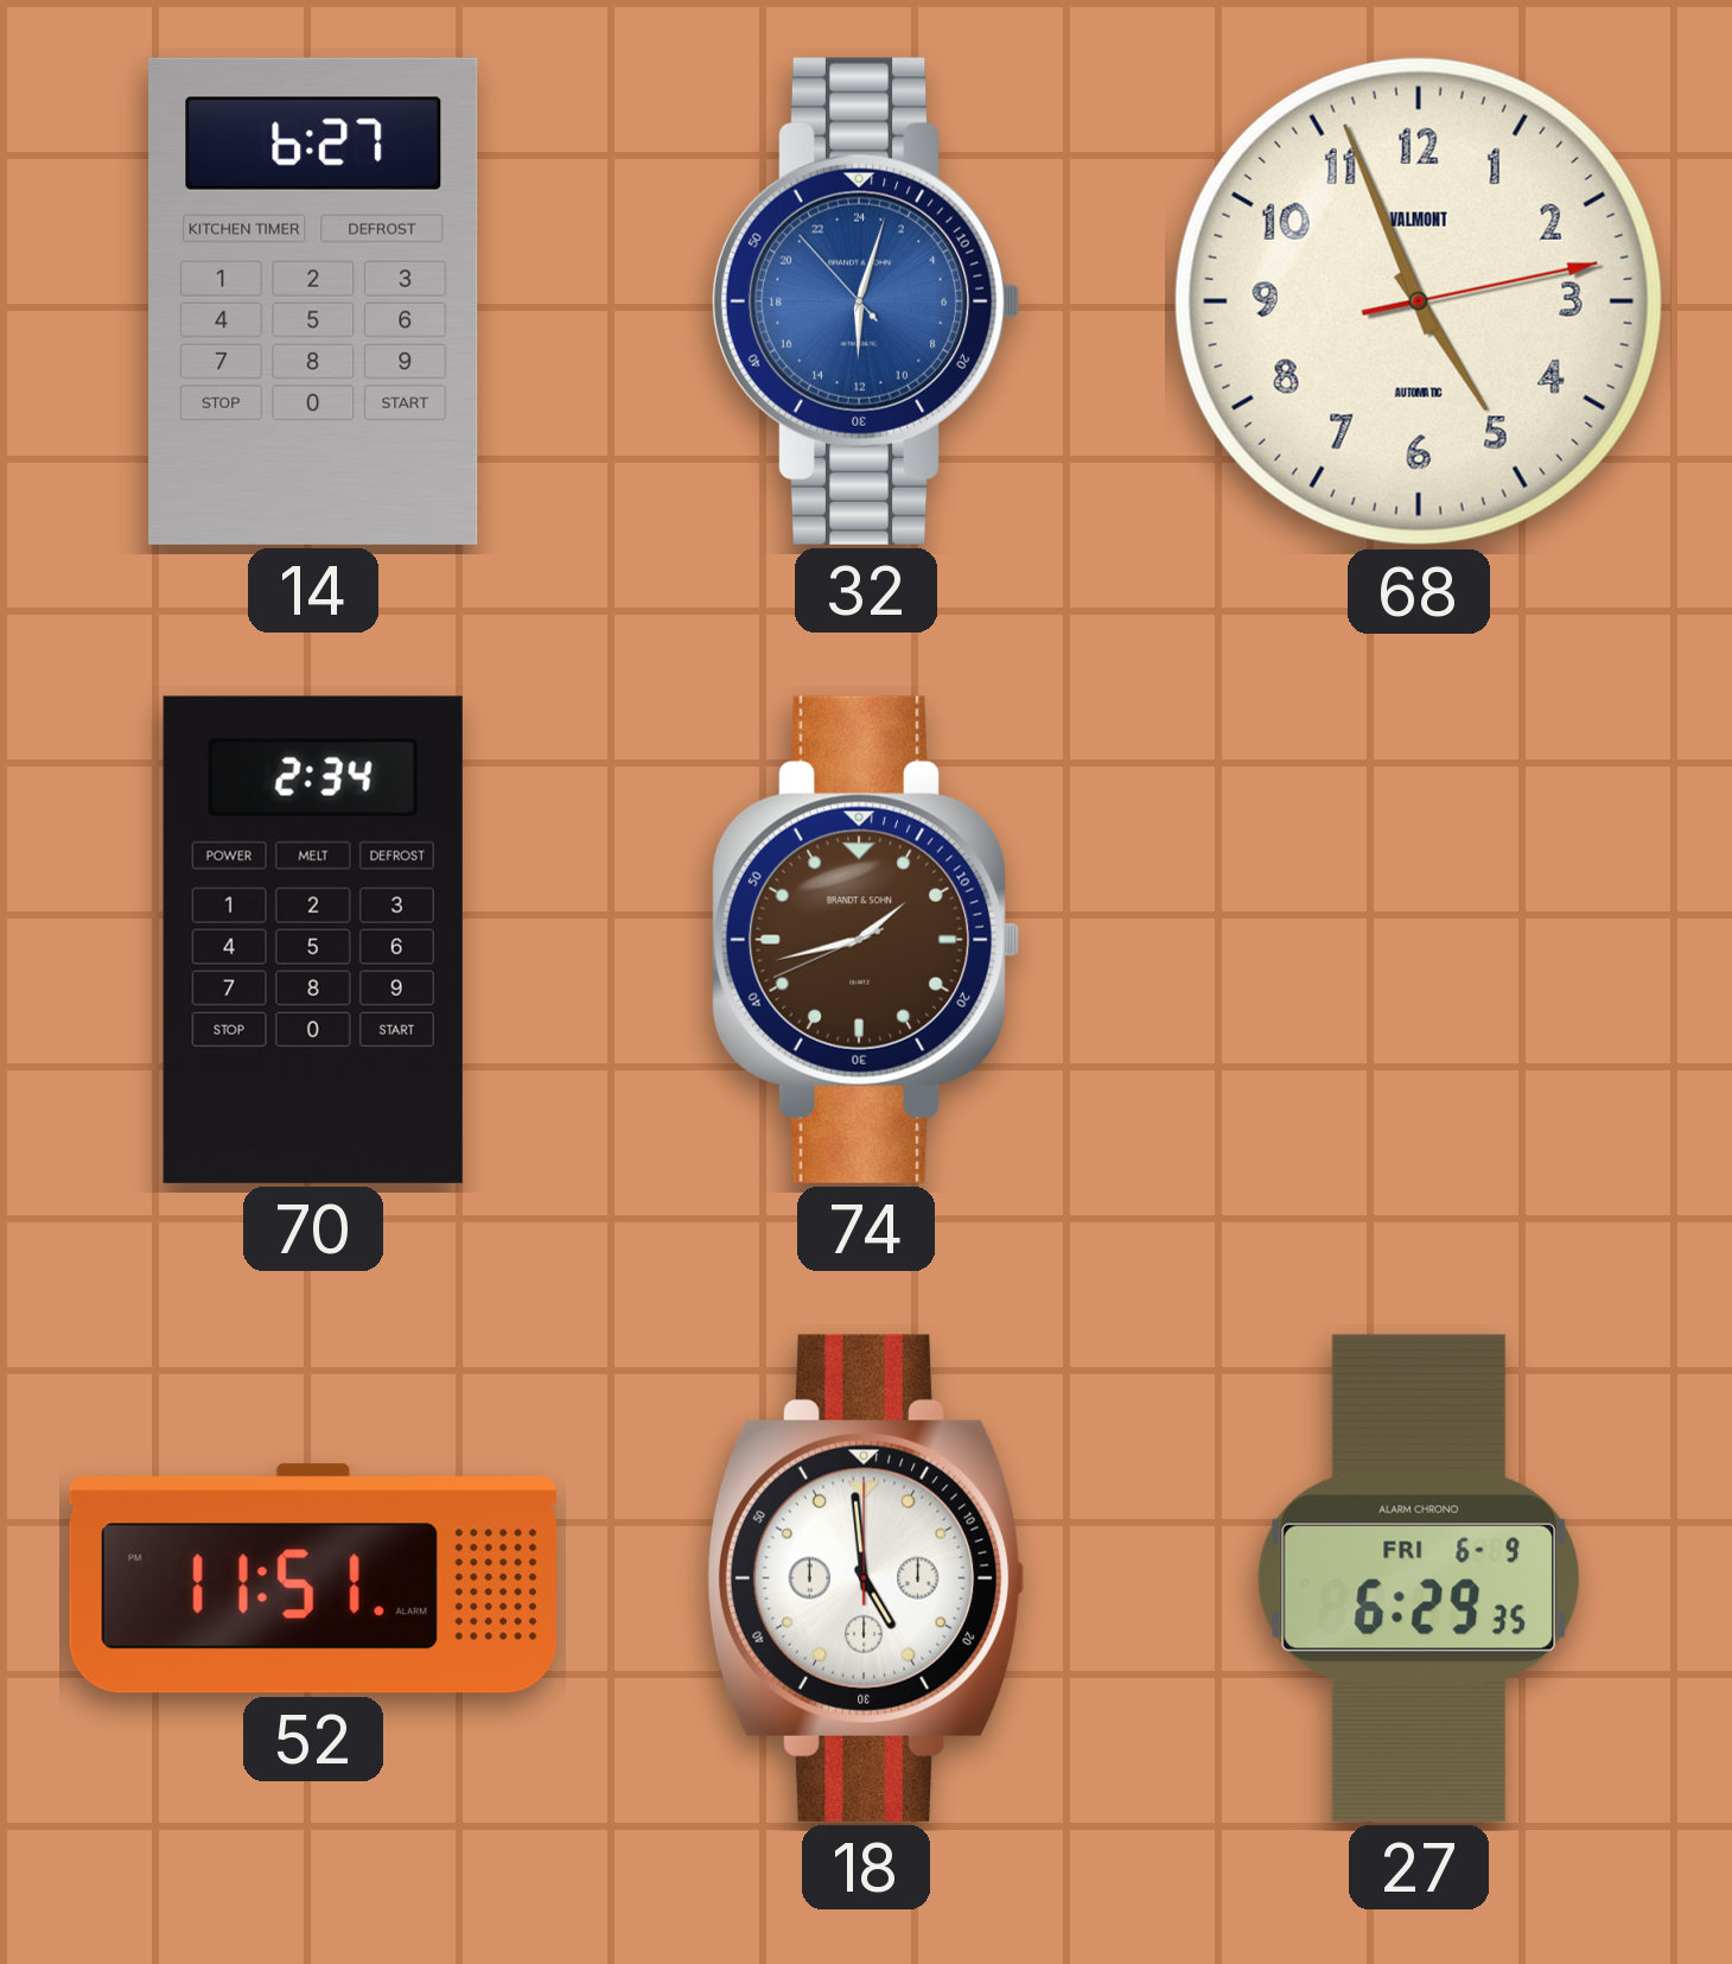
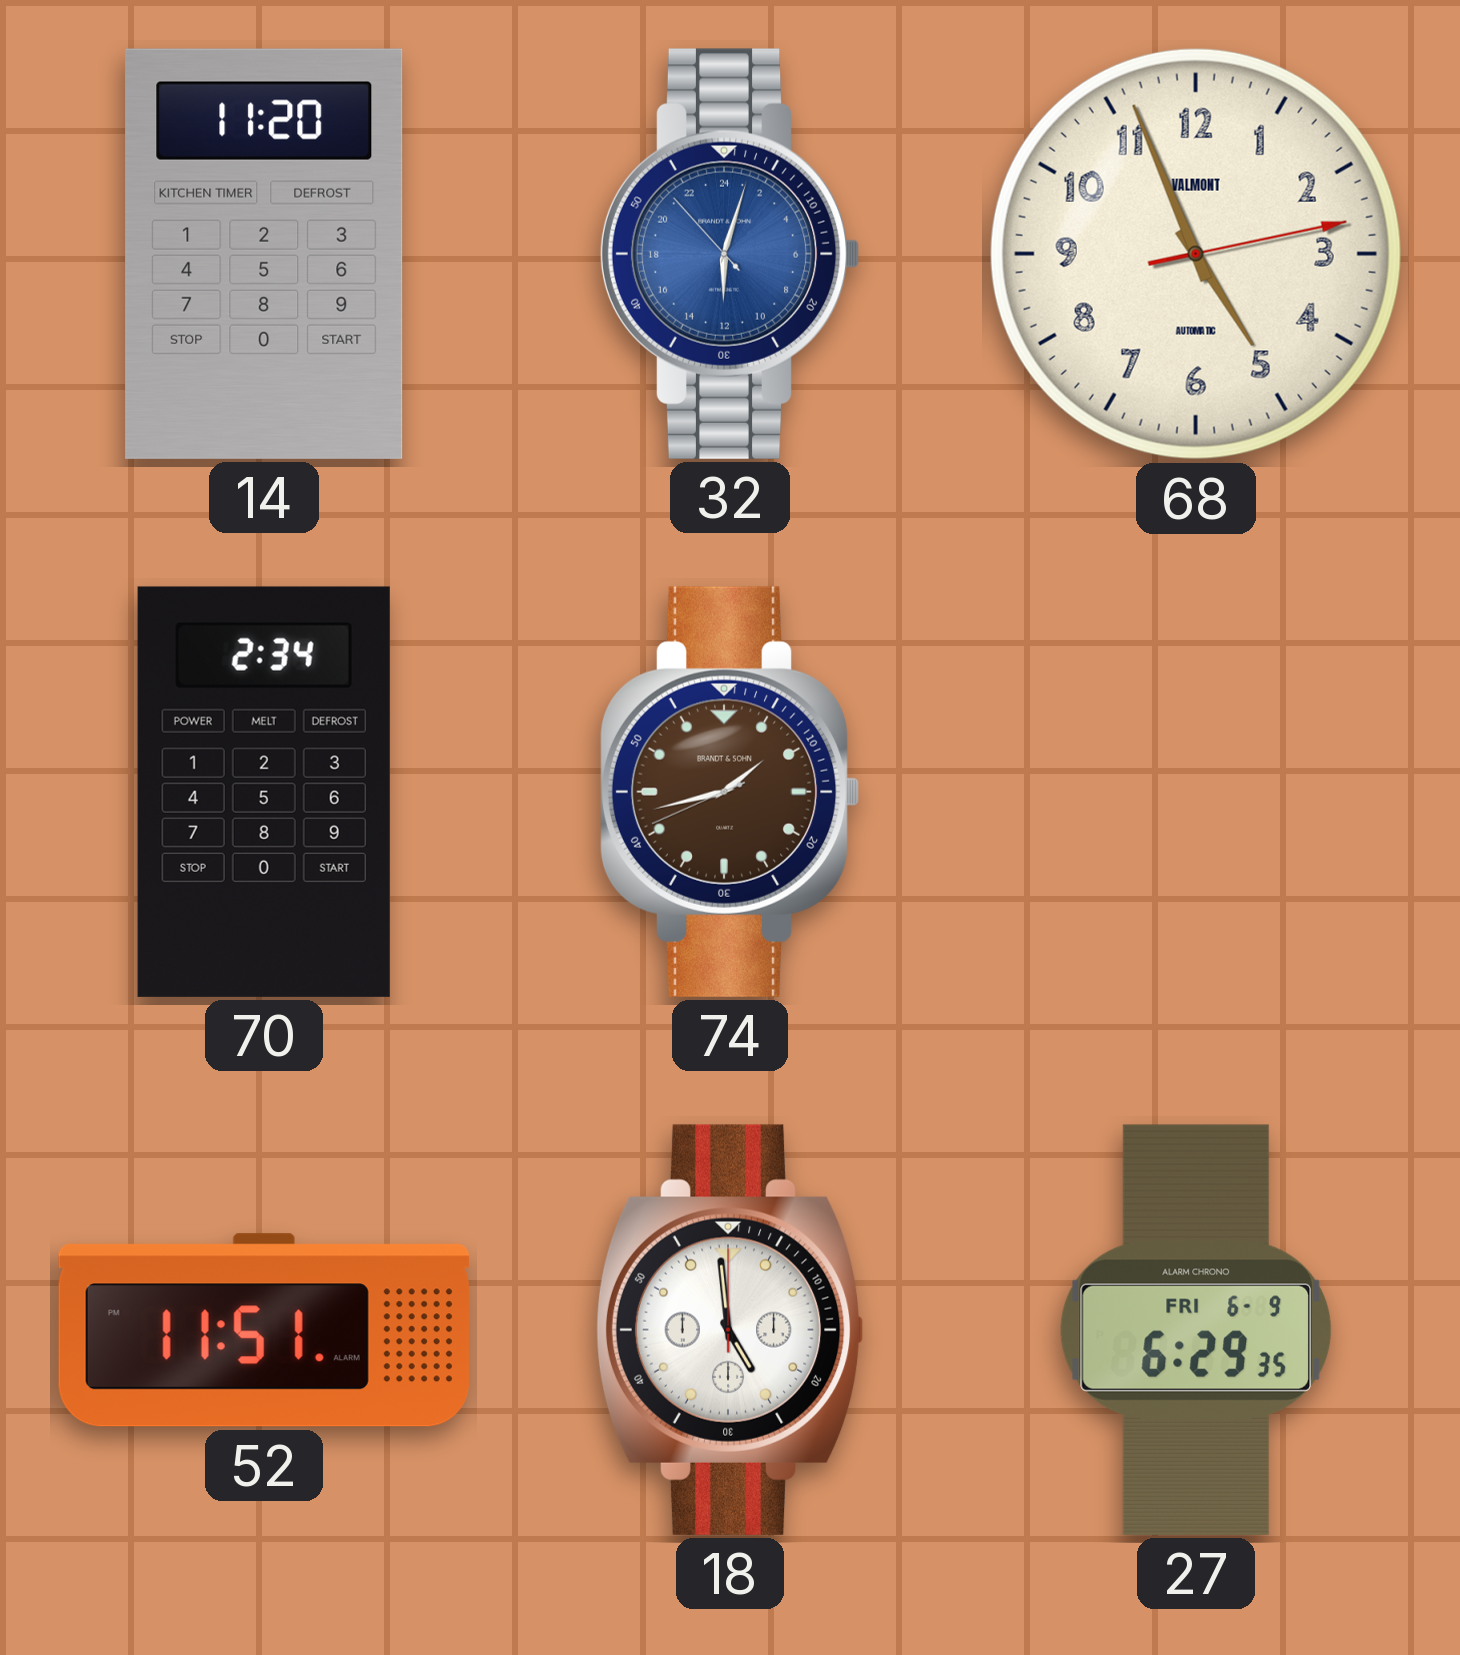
14: 6:27 -> 11:20 (264, 254)
